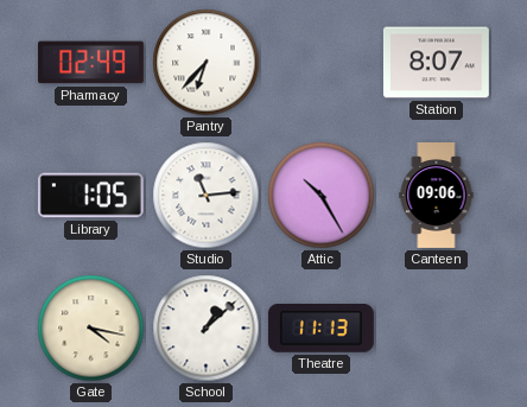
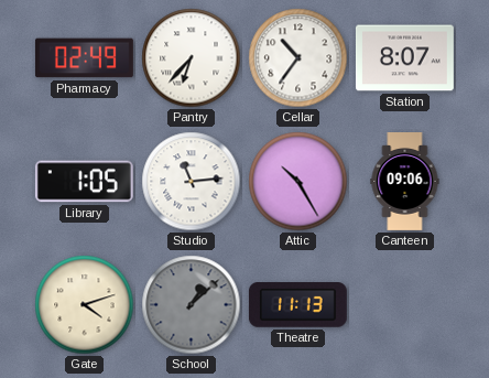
Cellar: none -> 10:36 (298, 58)
Gate: 4:17 -> 4:12 (85, 305)
School dial: white -> grey (192, 305)
